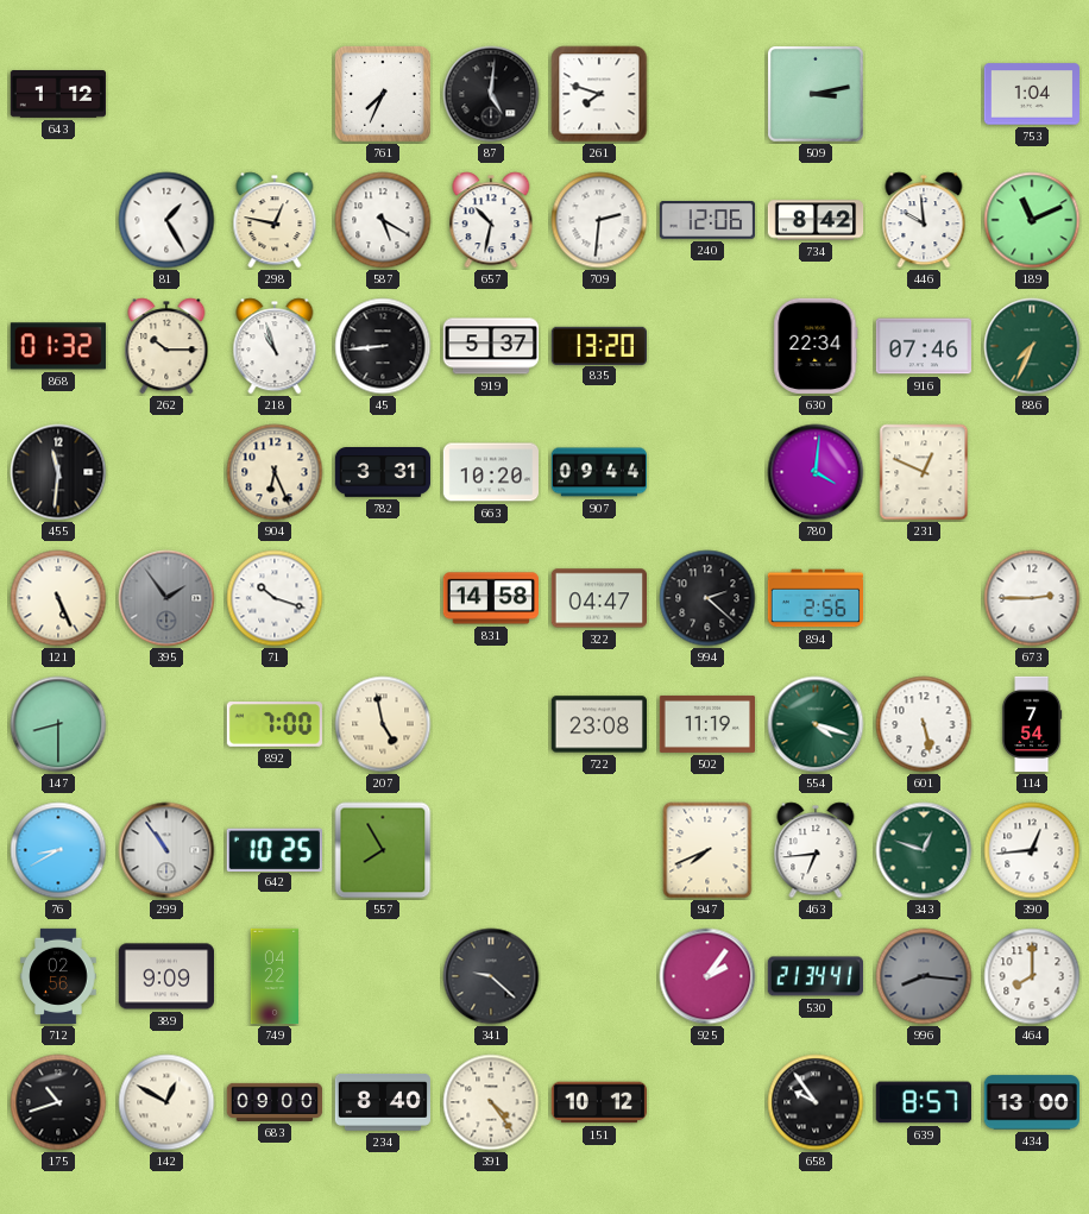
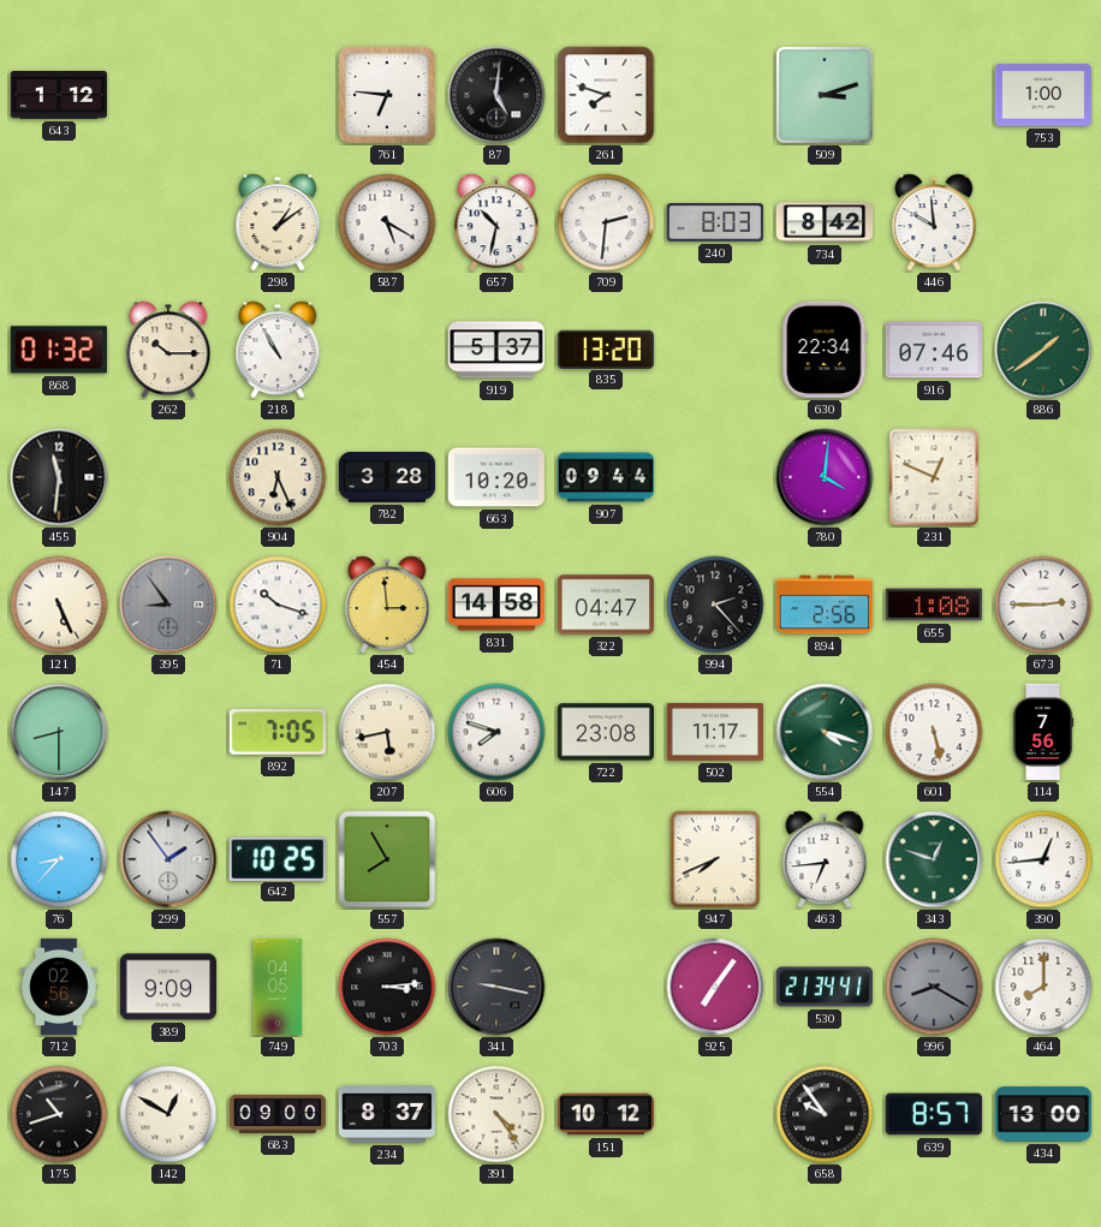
761: 7:34 -> 6:46 (387, 95)
509: 3:13 -> 3:12 (825, 95)
753: 1:04 -> 1:00 (1042, 95)
81: 1:25 -> none (166, 220)
298: 12:47 -> 1:09 (278, 222)
240: 12:06 -> 8:03 (714, 224)
189: 11:11 -> none (1032, 220)
218: 10:57 -> 10:55 (278, 350)
45: 8:44 -> none (383, 346)
886: 7:34 -> 1:39 (1043, 350)
782: 3:31 -> 3:28 (387, 478)
395: 1:54 -> 8:54 (168, 604)
454: none -> 2:59 (387, 604)
994: 2:22 -> 2:23 (715, 604)
655: none -> 1:08 (933, 604)
892: 7:00 -> 7:05 (276, 732)
207: 4:58 -> 5:43 (387, 732)
606: none -> 7:48 (496, 732)
502: 11:19 -> 11:17 (714, 732)
114: 7:54 -> 7:56 (1043, 732)
76: 8:40 -> 8:37 (59, 859)
299: 10:54 -> 1:54 (168, 859)
749: 04:22 -> 04:05 (278, 987)
703: none -> 3:14 (387, 987)
341: 9:22 -> 9:17 (496, 987)
925: 2:06 -> 7:06 (715, 987)
996: 8:16 -> 8:20 (934, 987)
234: 8:40 -> 8:37 (386, 1115)
